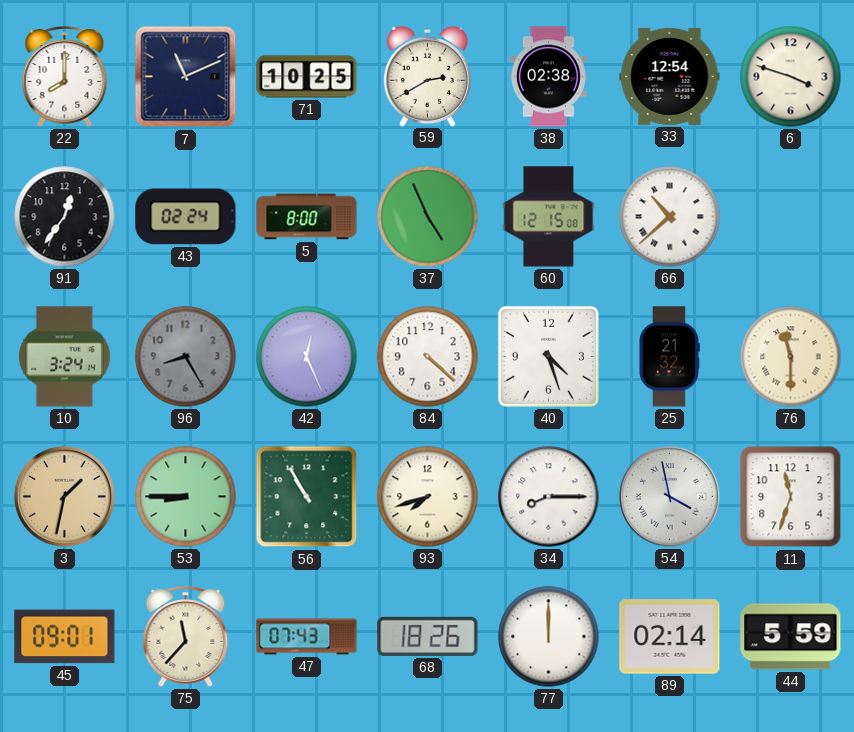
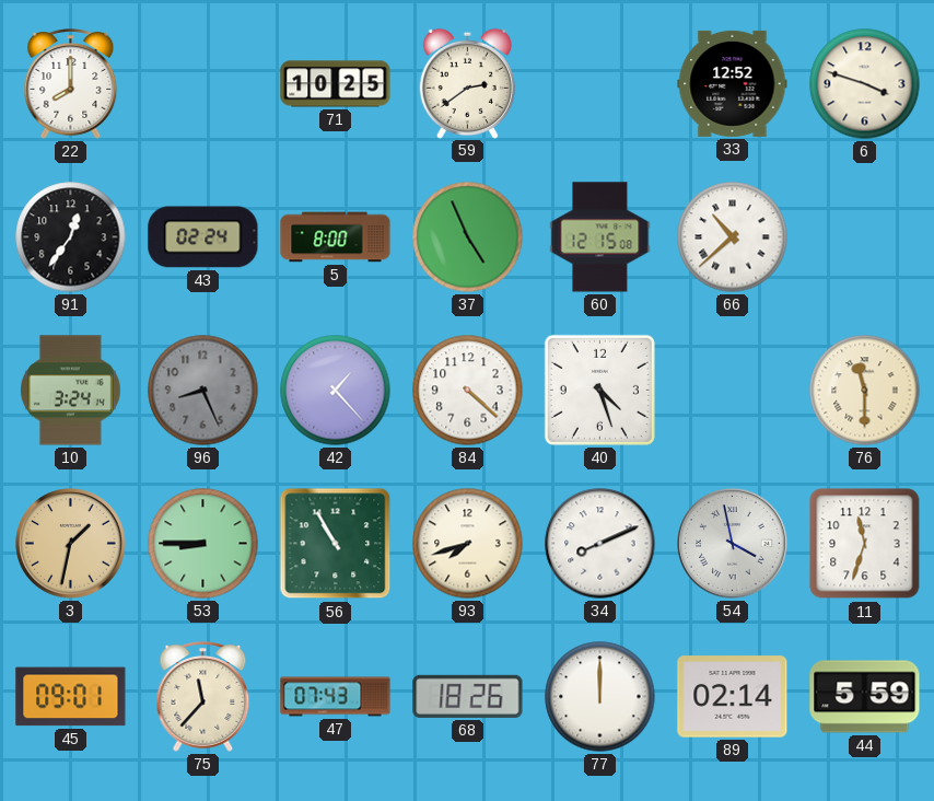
7: 11:11 -> none (186, 77)
59: 2:40 -> 2:39 (467, 83)
38: 02:38 -> none (549, 77)
33: 12:54 -> 12:52 (733, 83)
96: 8:25 -> 8:26 (203, 391)
42: 12:26 -> 1:23 (336, 391)
25: 21:32 -> none (670, 357)
34: 8:15 -> 8:11 (600, 544)
